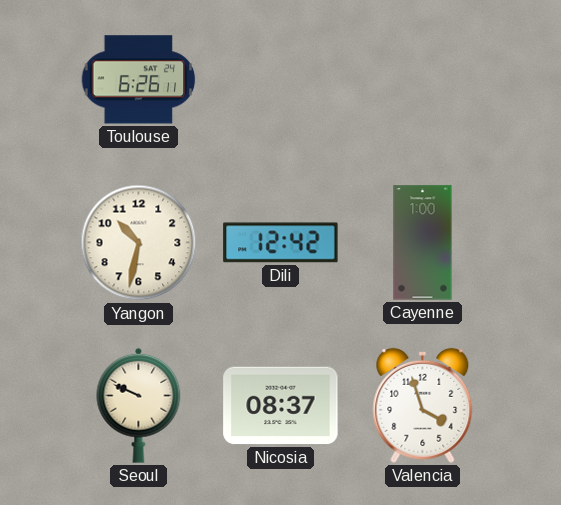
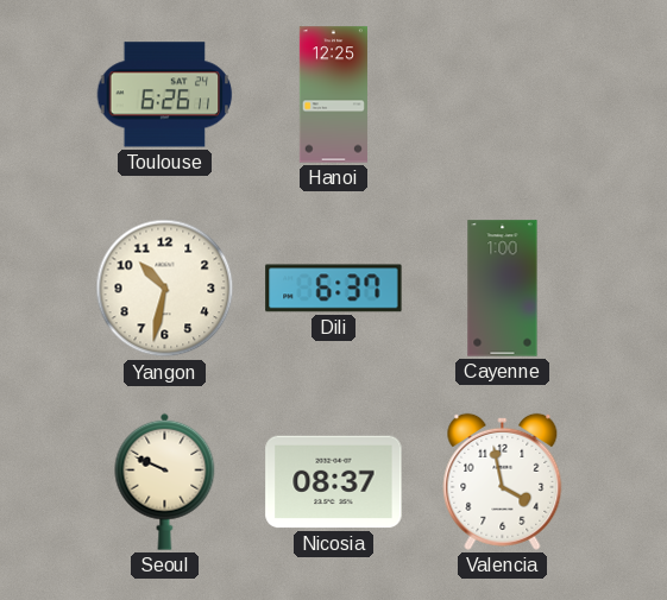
Hanoi: none -> 12:25 (333, 95)
Dili: 12:42 -> 6:37 (334, 289)
Valencia: 3:57 -> 3:58 (503, 481)
